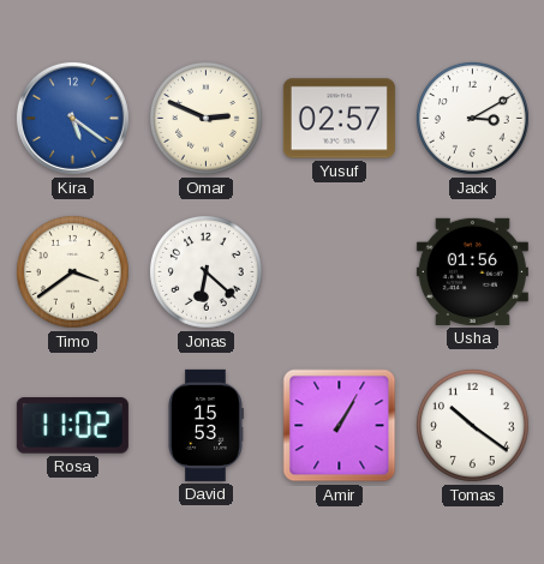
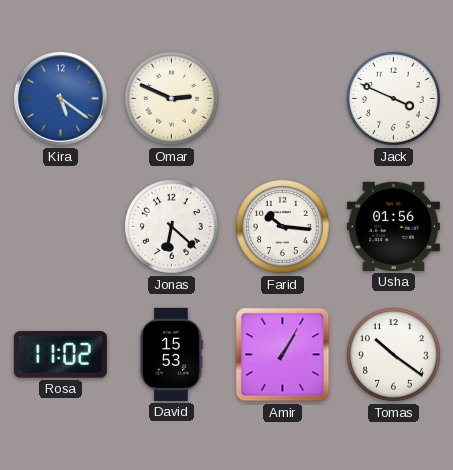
Yusuf: 02:57 -> none (339, 119)
Jack: 3:10 -> 3:49 (393, 98)
Timo: 3:39 -> none (72, 271)
Farid: none -> 10:16 (282, 226)
